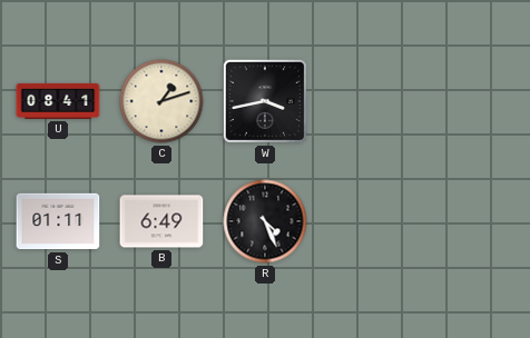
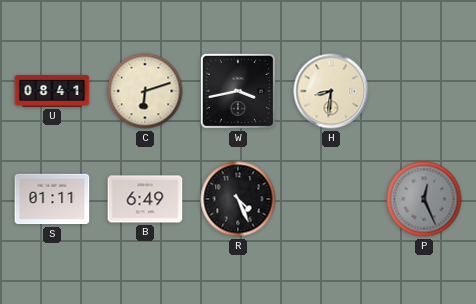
C: 1:12 -> 6:12 (145, 91)
H: none -> 8:31 (331, 91)
P: none -> 12:26 (424, 199)
